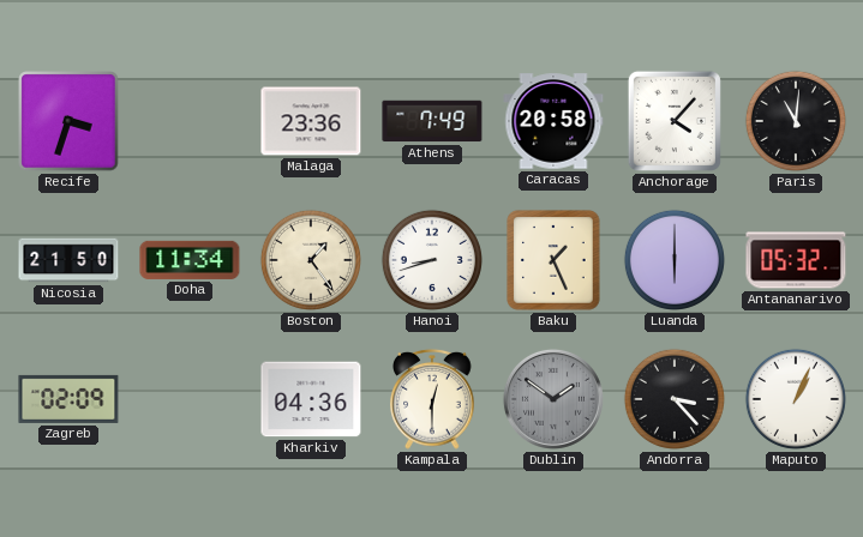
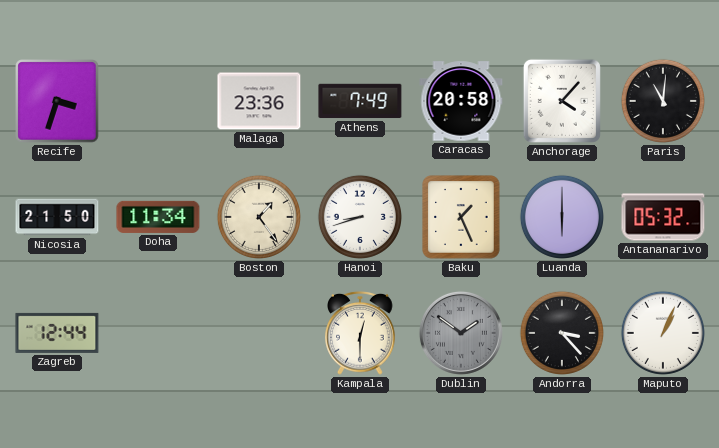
Zagreb: 02:09 -> 12:44 (57, 333)
Kharkiv: 04:36 -> none (311, 399)
